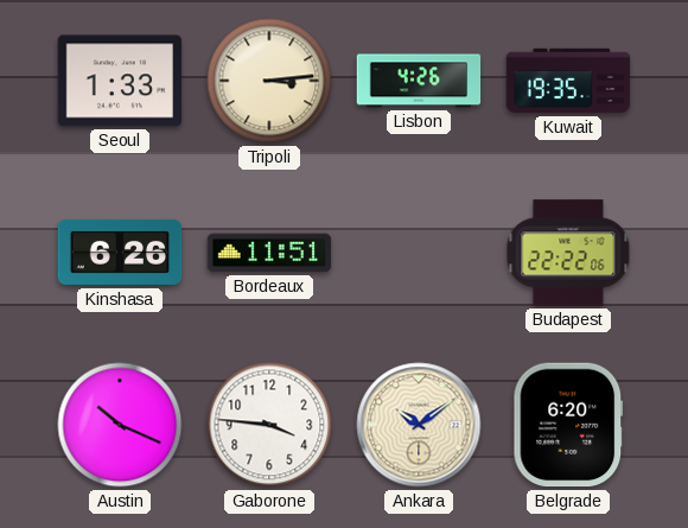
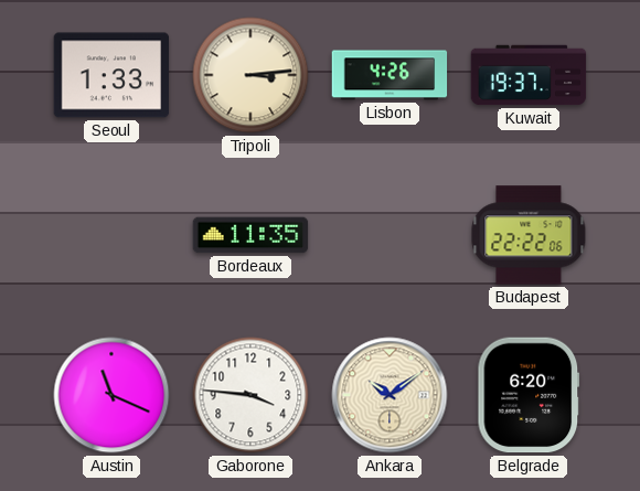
Kuwait: 19:35 -> 19:37 (529, 75)
Kinshasa: 6:26 -> none (120, 253)
Bordeaux: 11:51 -> 11:35 (250, 235)
Austin: 10:19 -> 11:19 (111, 395)
